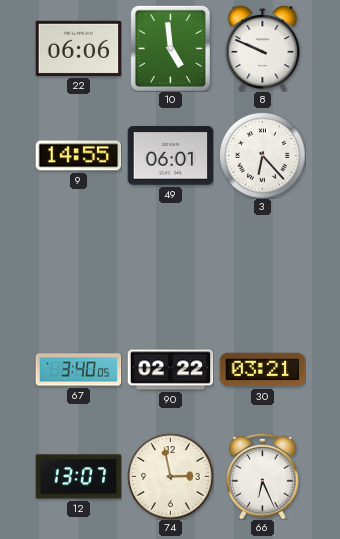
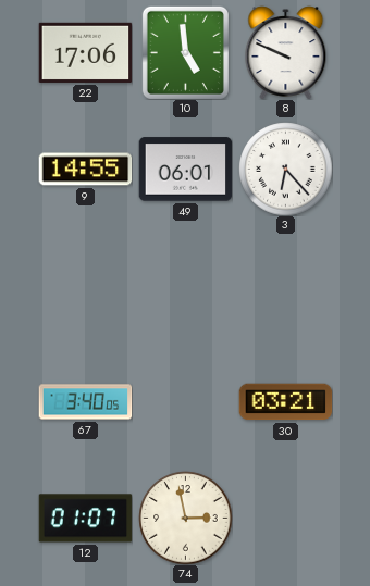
22: 06:06 -> 17:06 (85, 52)
90: 02:22 -> none (170, 370)
12: 13:07 -> 01:07 (85, 519)
66: 6:26 -> none (263, 476)
